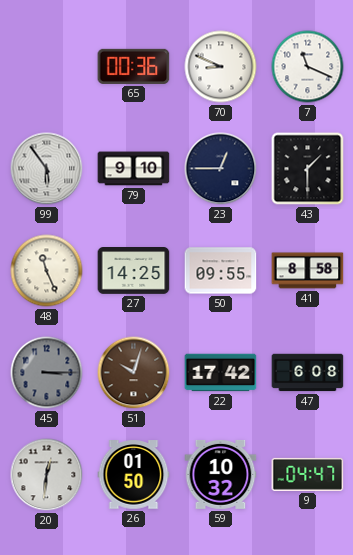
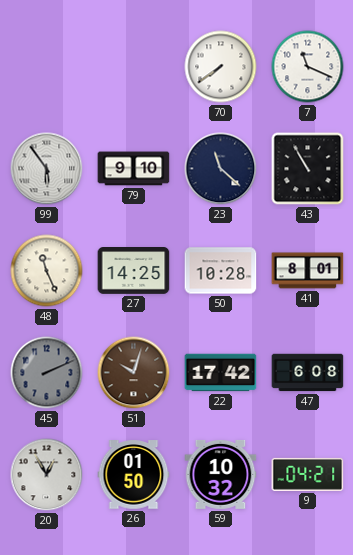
65: 00:36 -> none (134, 66)
70: 8:49 -> 7:39 (221, 67)
23: 12:45 -> 11:22 (221, 169)
43: 1:30 -> 10:55 (308, 169)
50: 09:55 -> 10:28 (221, 271)
41: 8:58 -> 8:01 (308, 271)
45: 3:15 -> 2:11 (47, 373)
20: 12:31 -> 12:55 (47, 475)
9: 04:47 -> 04:21 (308, 474)
